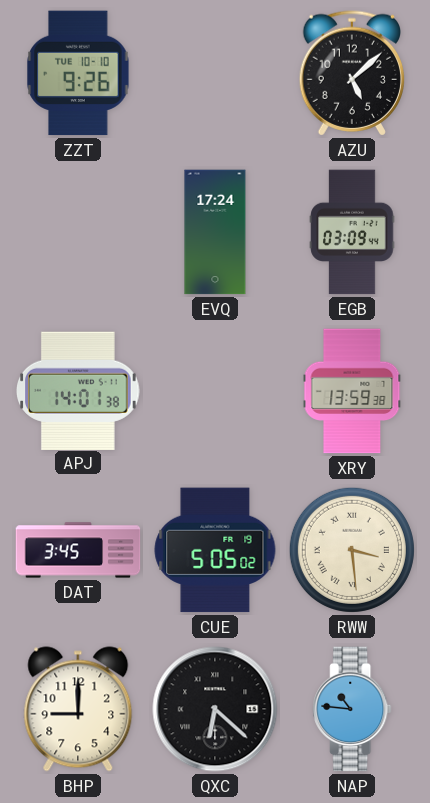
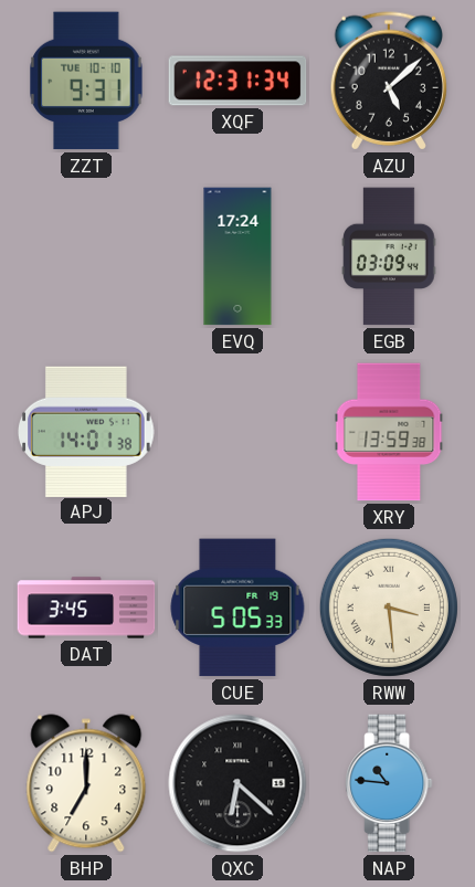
ZZT: 9:26 -> 9:31 (86, 81)
XQF: none -> 12:31 (237, 81)
CUE: 5:05:02 -> 5:05:33 (237, 608)
BHP: 9:00 -> 7:00 (86, 783)
